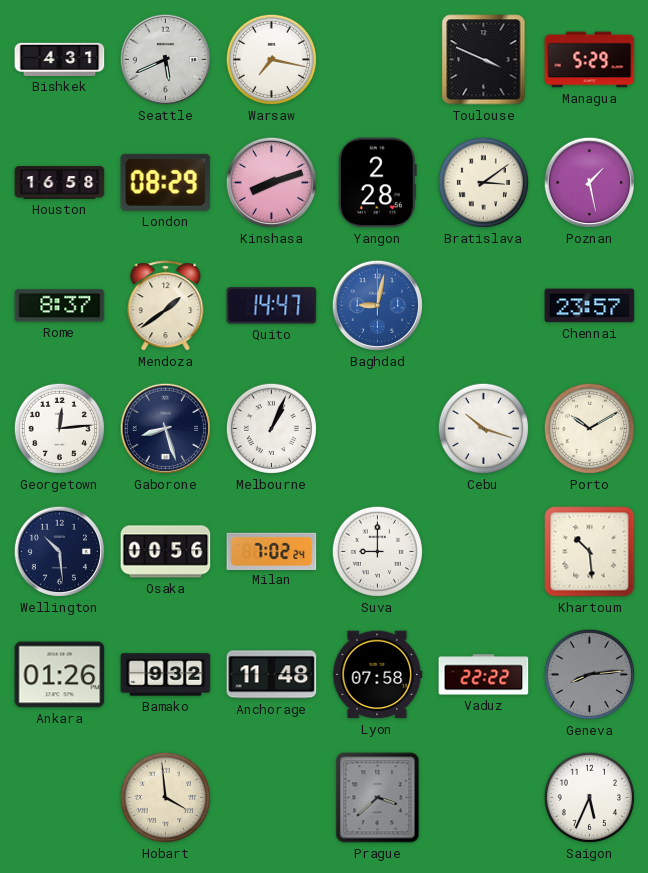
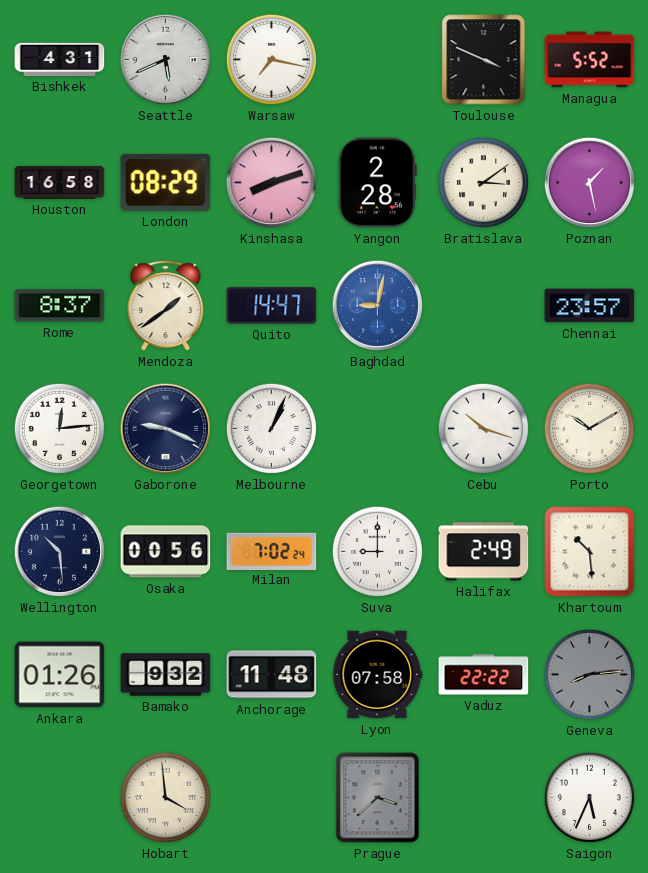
Managua: 5:29 -> 5:52 (590, 60)
Gaborone: 8:27 -> 9:19 (165, 428)
Halifax: none -> 2:49 (484, 552)
